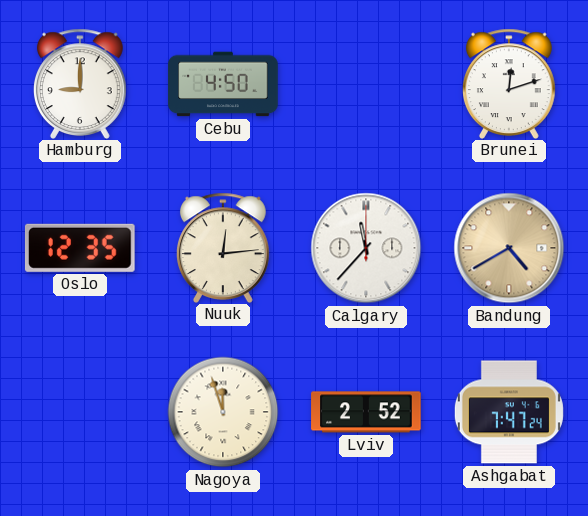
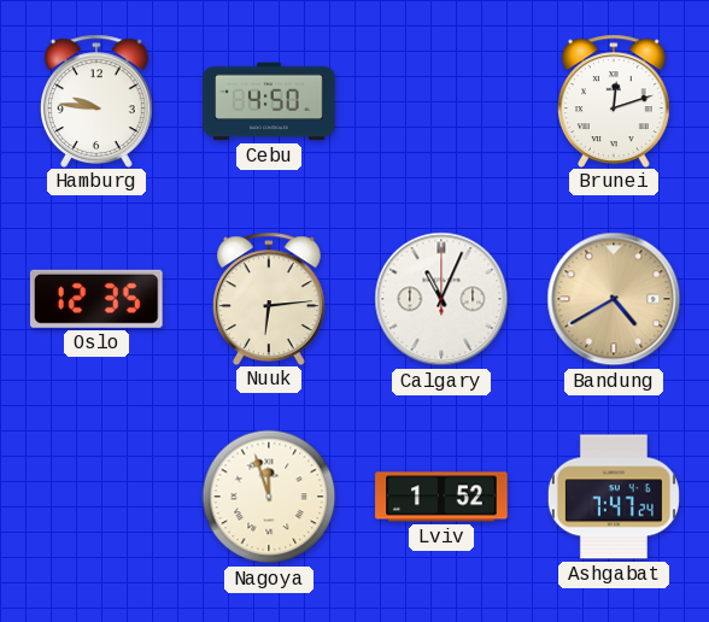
Hamburg: 9:00 -> 9:46 (96, 100)
Nuuk: 12:14 -> 6:14 (269, 298)
Calgary: 11:37 -> 11:04 (441, 299)
Lviv: 2:52 -> 1:52 (441, 497)
